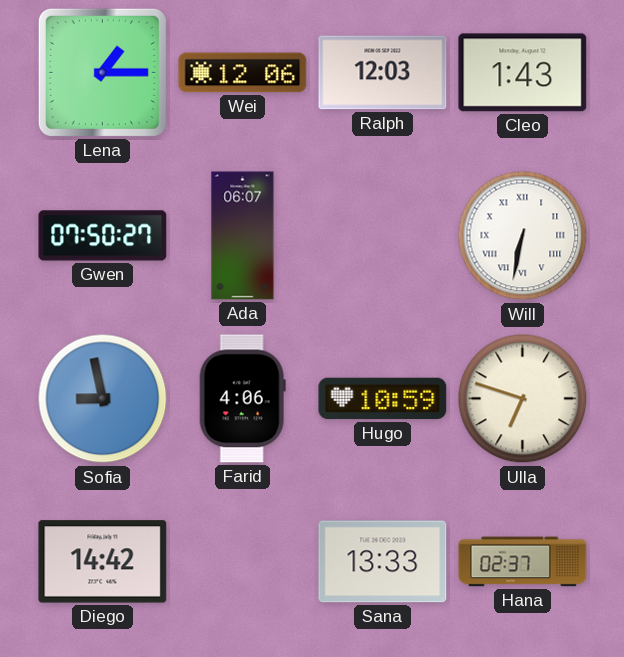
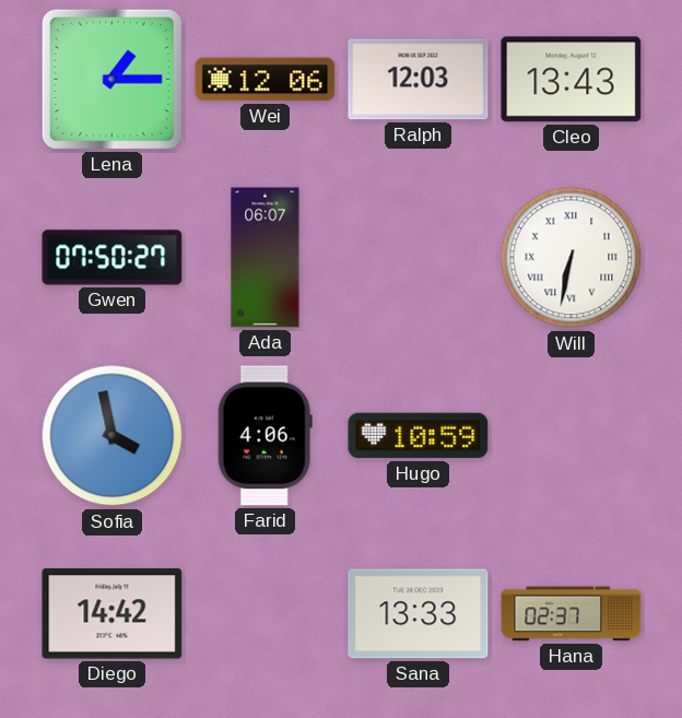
Cleo: 1:43 -> 13:43 (572, 80)
Sofia: 8:58 -> 3:58 (113, 436)
Ulla: 6:48 -> none (523, 399)
